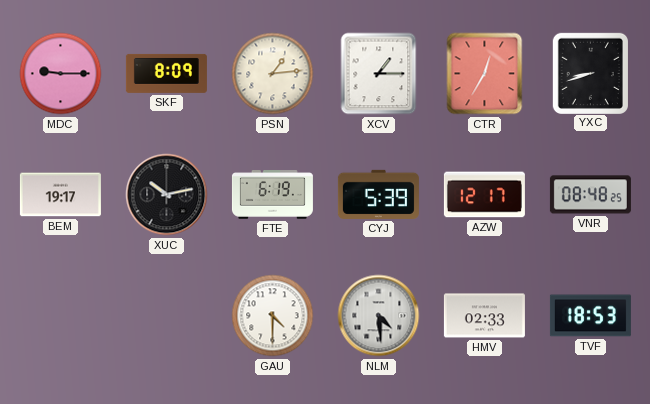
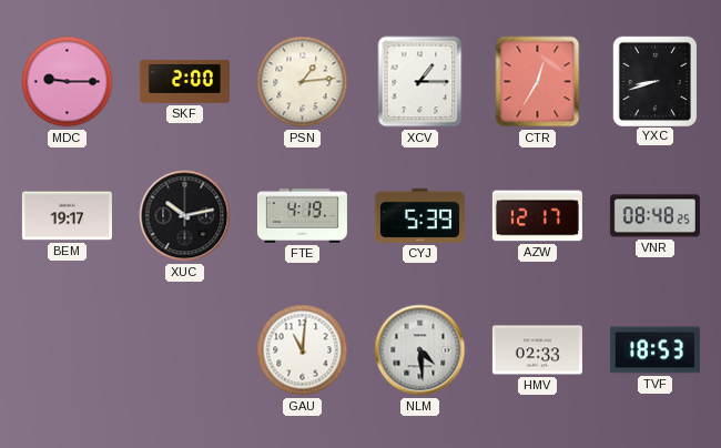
SKF: 8:09 -> 2:00 (184, 81)
FTE: 6:19 -> 4:19 (302, 216)
GAU: 4:30 -> 11:01 (303, 350)
